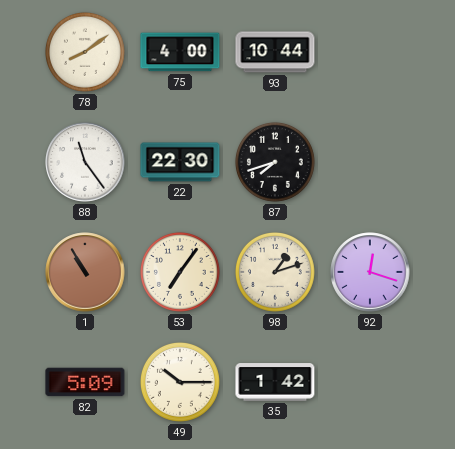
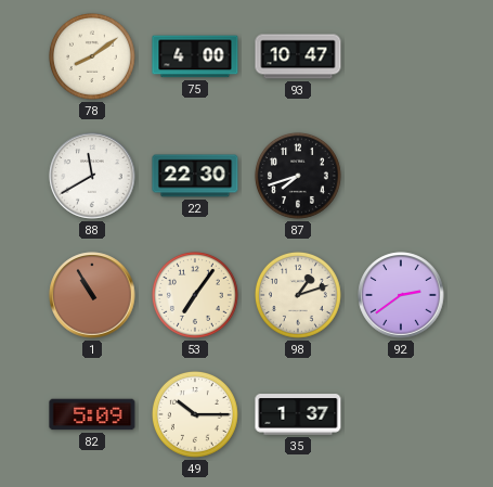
93: 10:44 -> 10:47 (298, 56)
88: 11:24 -> 11:40 (92, 176)
92: 12:18 -> 2:39 (401, 295)
35: 1:42 -> 1:37 (298, 414)
